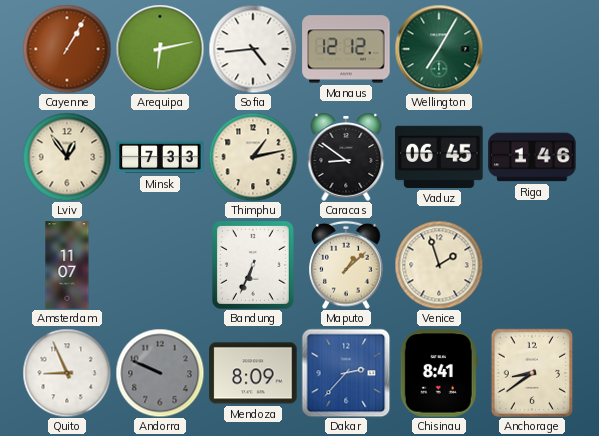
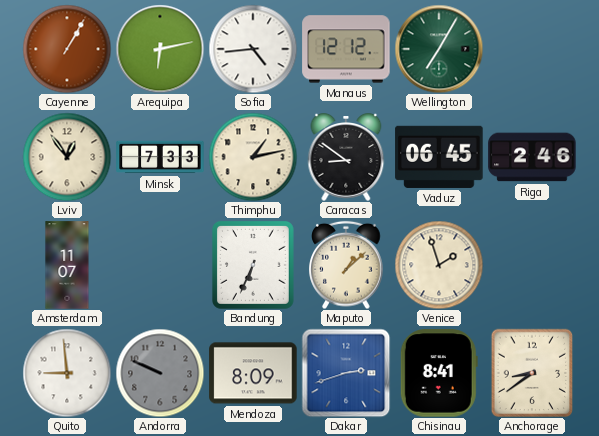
Riga: 1:46 -> 2:46 (532, 157)
Quito: 8:56 -> 8:59 (67, 373)
Dakar: 2:37 -> 2:42 (346, 373)
